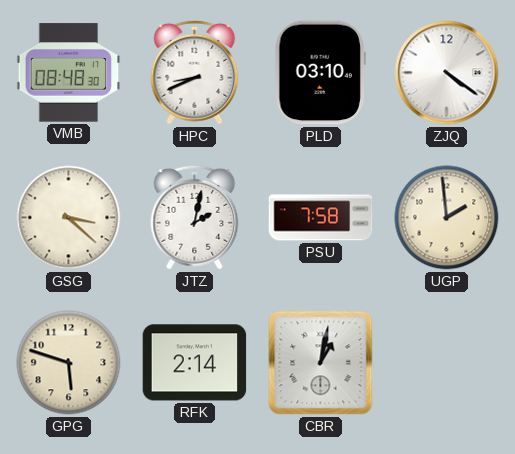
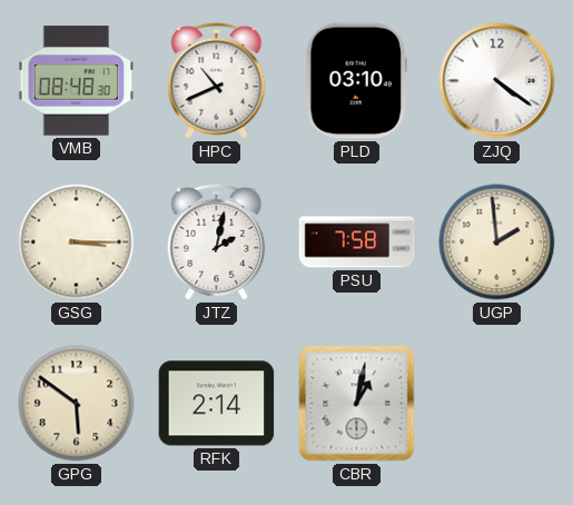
HPC: 8:41 -> 10:41 (217, 80)
GSG: 3:22 -> 3:15 (77, 242)
GPG: 5:48 -> 5:51 (77, 404)
